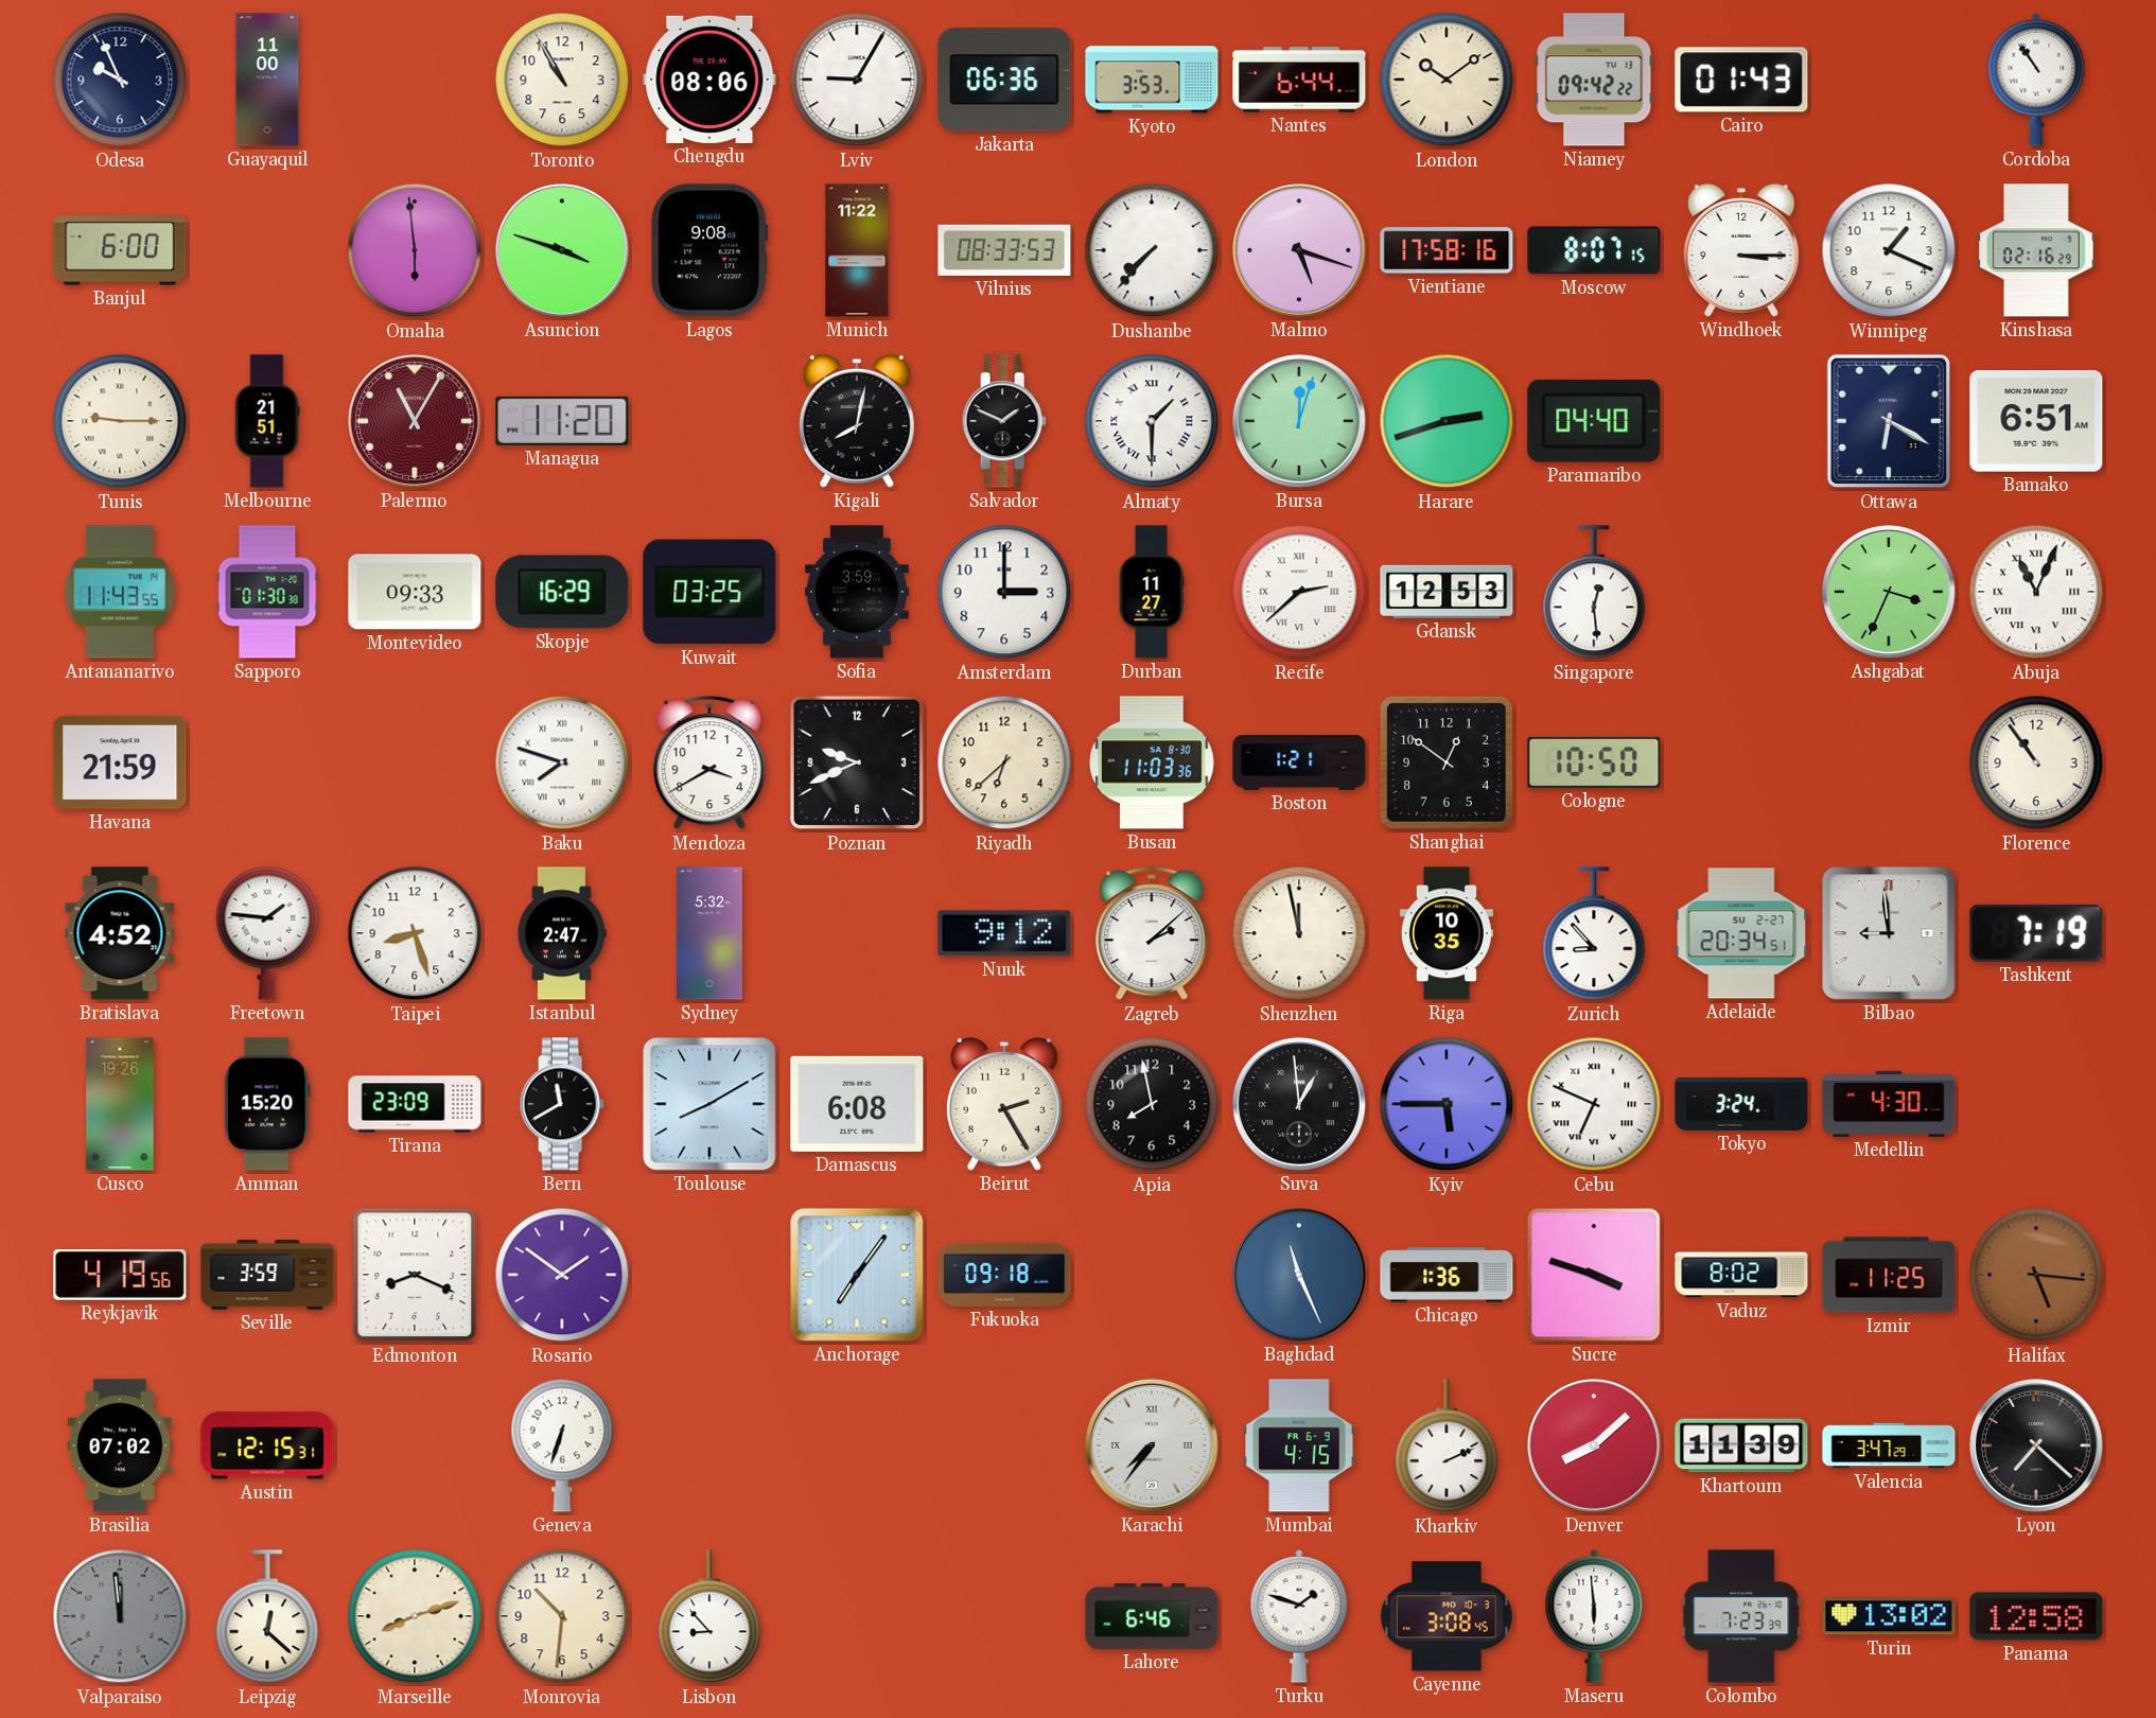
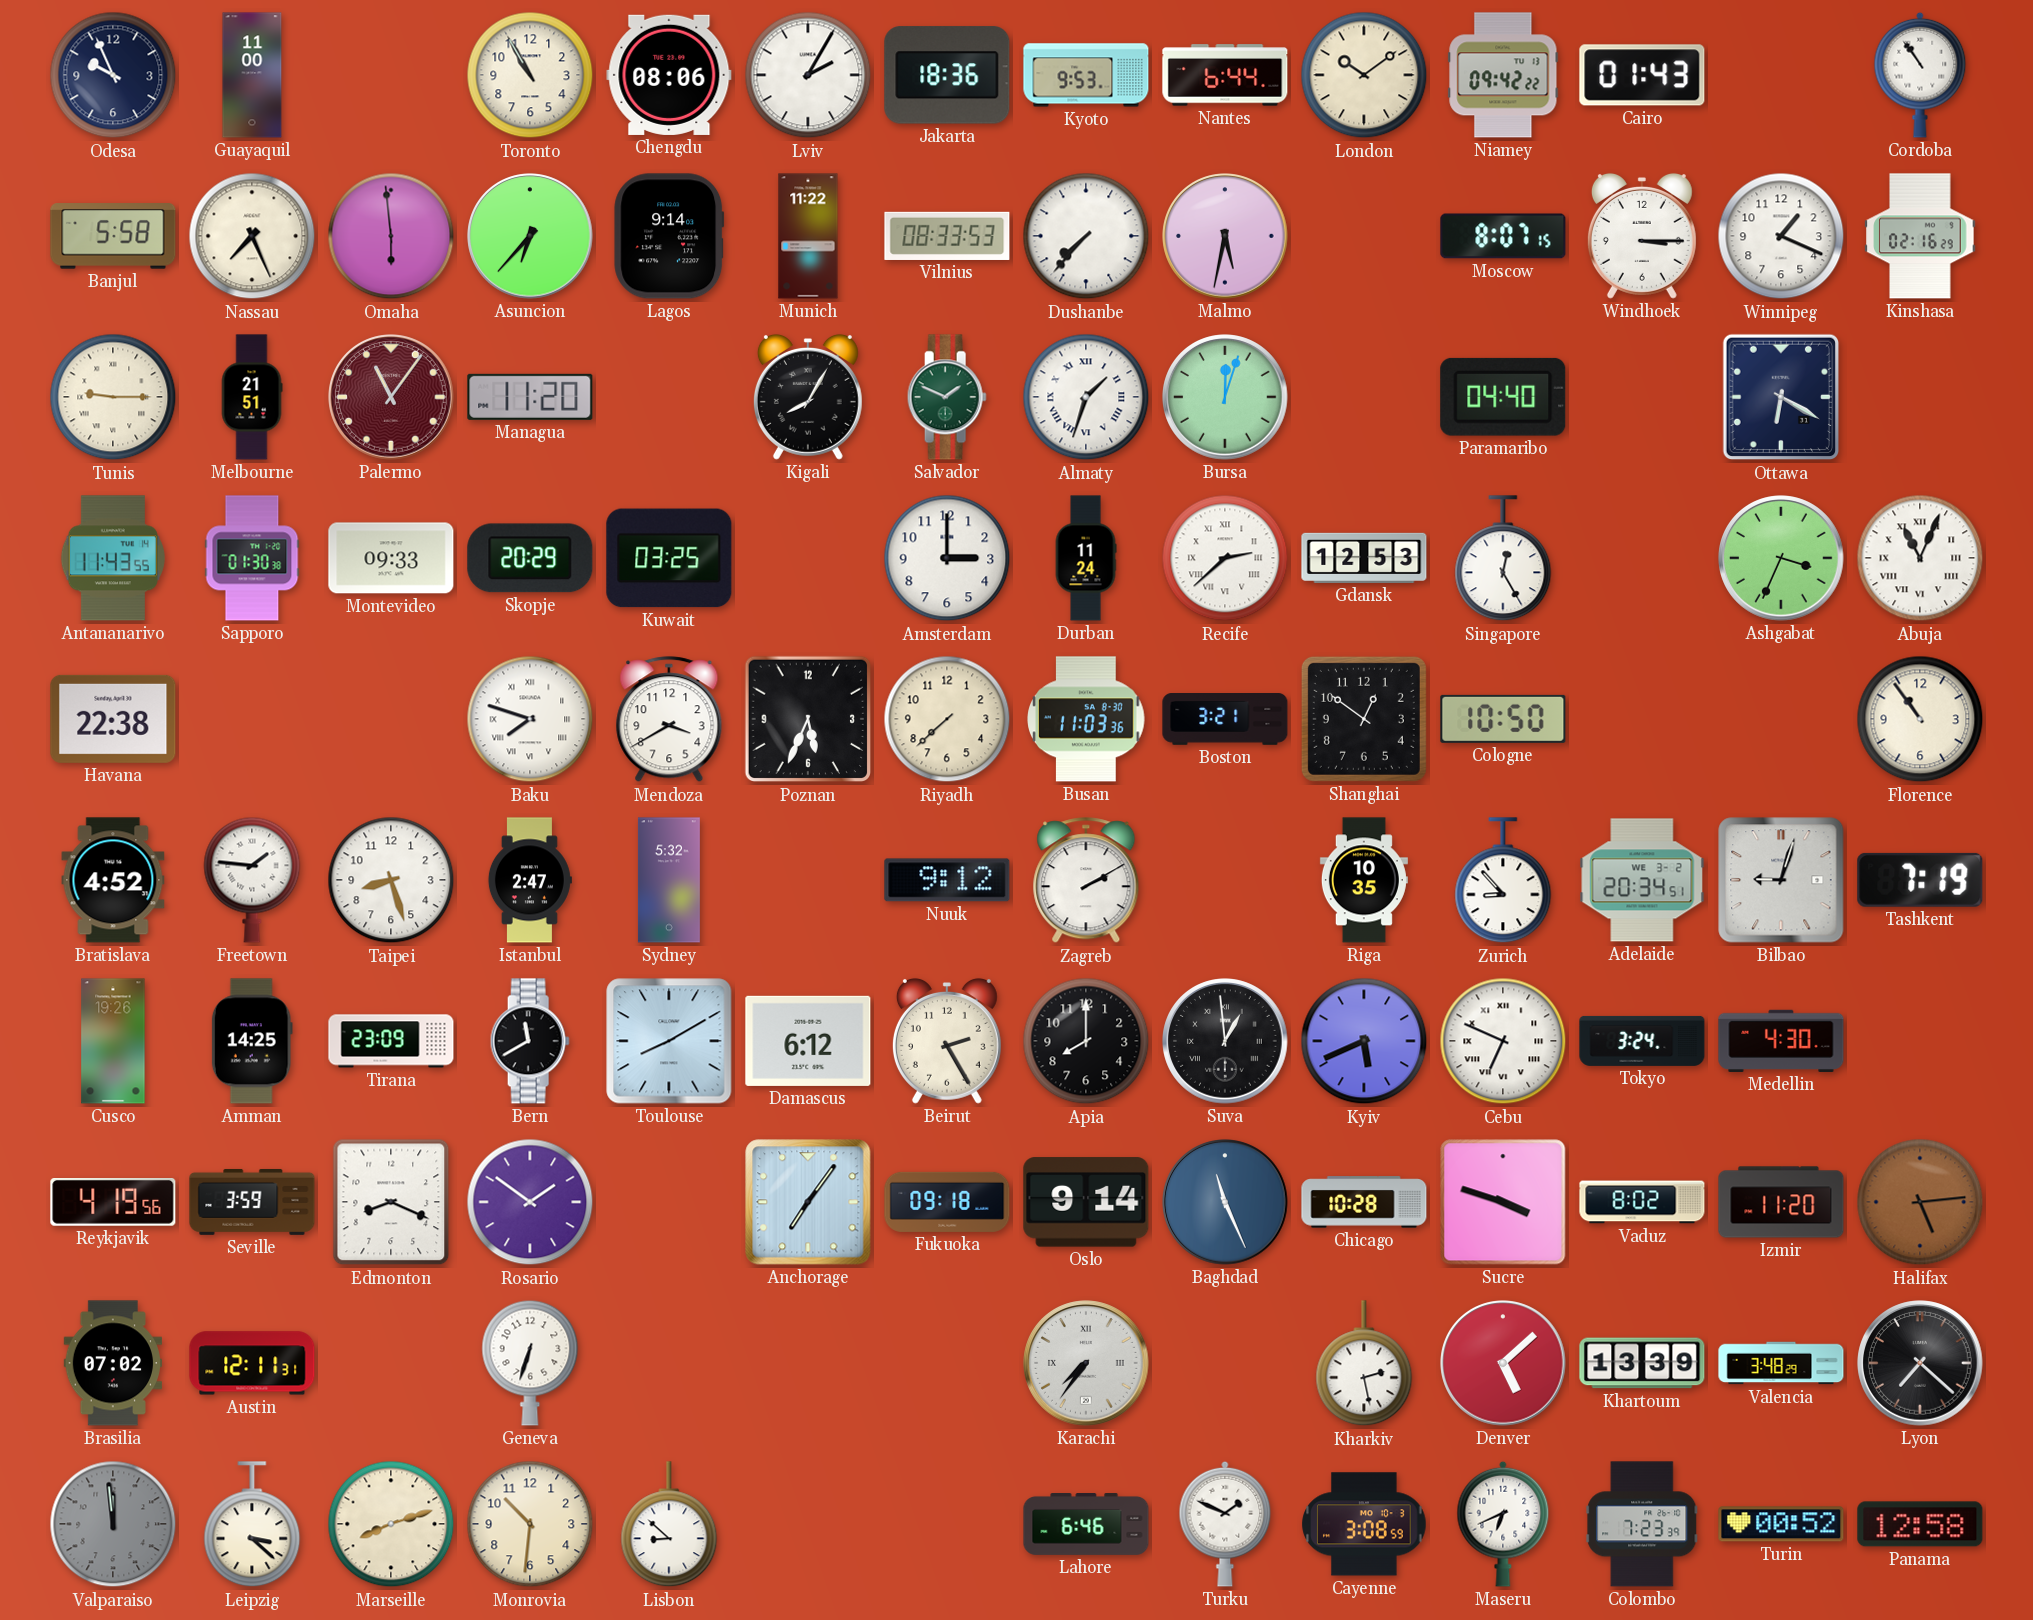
Lviv: 9:05 -> 2:05 (808, 75)
Jakarta: 06:36 -> 18:36 (947, 75)
Kyoto: 3:53 -> 9:53 (1086, 75)
Banjul: 6:00 -> 5:58 (113, 236)
Nassau: none -> 7:26 (252, 236)
Asuncion: 3:48 -> 6:37 (530, 236)
Lagos: 9:08 -> 9:14 (669, 236)
Malmo: 5:18 -> 5:32 (1225, 236)
Vientiane: 17:58 -> none (1447, 250)
Palermo: 11:05 -> 11:06 (391, 397)
Kigali: 8:02 -> 8:05 (808, 397)
Salvador dial: black -> green (947, 397)
Almaty: 1:30 -> 1:33 (1086, 397)
Harare: 2:42 -> none (1447, 421)
Bamako: 6:51 -> none (2036, 421)
Skopje: 16:29 -> 20:29 (530, 558)
Sofia: 3:59 -> none (857, 592)
Durban: 11:27 -> 11:24 (1086, 558)
Singapore: 12:29 -> 12:25 (1503, 559)
Havana: 21:59 -> 22:38 (113, 719)
Poznan: 9:41 -> 5:34 (808, 719)
Riyadh: 6:38 -> 7:38 (947, 719)
Boston: 1:21 -> 3:21 (1225, 720)
Zagreb: 2:08 -> 2:10 (1086, 881)
Shenzhen: 11:58 -> none (1299, 933)
Adelaide date: SU 2-27 -> WE 3-2 (1642, 880)
Bilbao: 8:59 -> 9:03 (1781, 880)
Amman: 15:20 -> 14:25 (252, 1041)
Damascus: 6:08 -> 6:12 (808, 1041)
Apia: 7:58 -> 8:00 (1086, 1041)
Kyiv: 5:45 -> 5:41 (1364, 1041)
Oslo: none -> 9:14 (1086, 1202)
Chicago: 1:36 -> 10:28 (1364, 1202)
Izmir: 11:25 -> 11:20 (1781, 1202)
Halifax: 5:16 -> 5:14 (1920, 1202)
Austin: 12:15 -> 12:11 (252, 1363)
Mumbai: 4:15 -> none (1299, 1445)
Kharkiv: 2:11 -> 2:28 (1364, 1364)
Denver: 8:08 -> 5:08 (1503, 1363)
Khartoum: 11:39 -> 13:39 (1642, 1363)
Valencia: 3:47 -> 3:48 (1781, 1363)
Leipzig: 12:22 -> 3:22 (252, 1525)
Lisbon: 8:53 -> 8:52 (669, 1525)
Turku: 1:48 -> 1:49 (1225, 1524)
Cayenne: 3:08:45 -> 3:08:59 (1364, 1524)
Maseru: 5:59 -> 6:41 (1503, 1524)
Turin: 13:02 -> 00:52 (1781, 1524)
